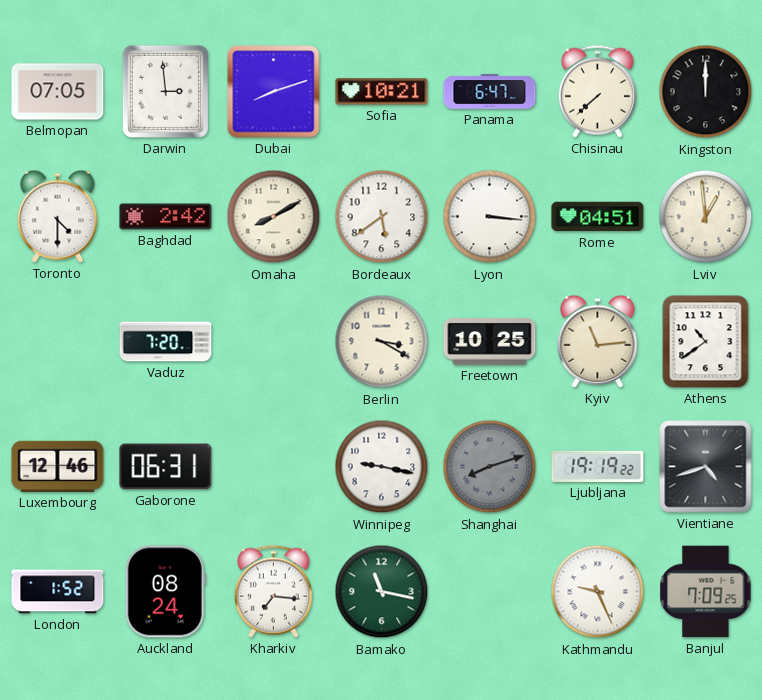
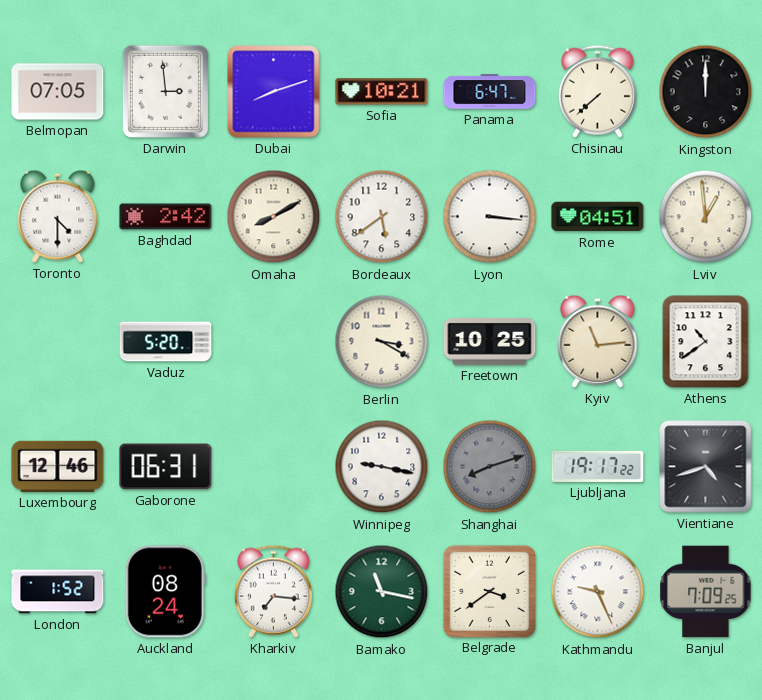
Vaduz: 7:20 -> 5:20 (166, 342)
Ljubljana: 19:19 -> 19:17 (598, 466)
Belgrade: none -> 3:39 (489, 591)
